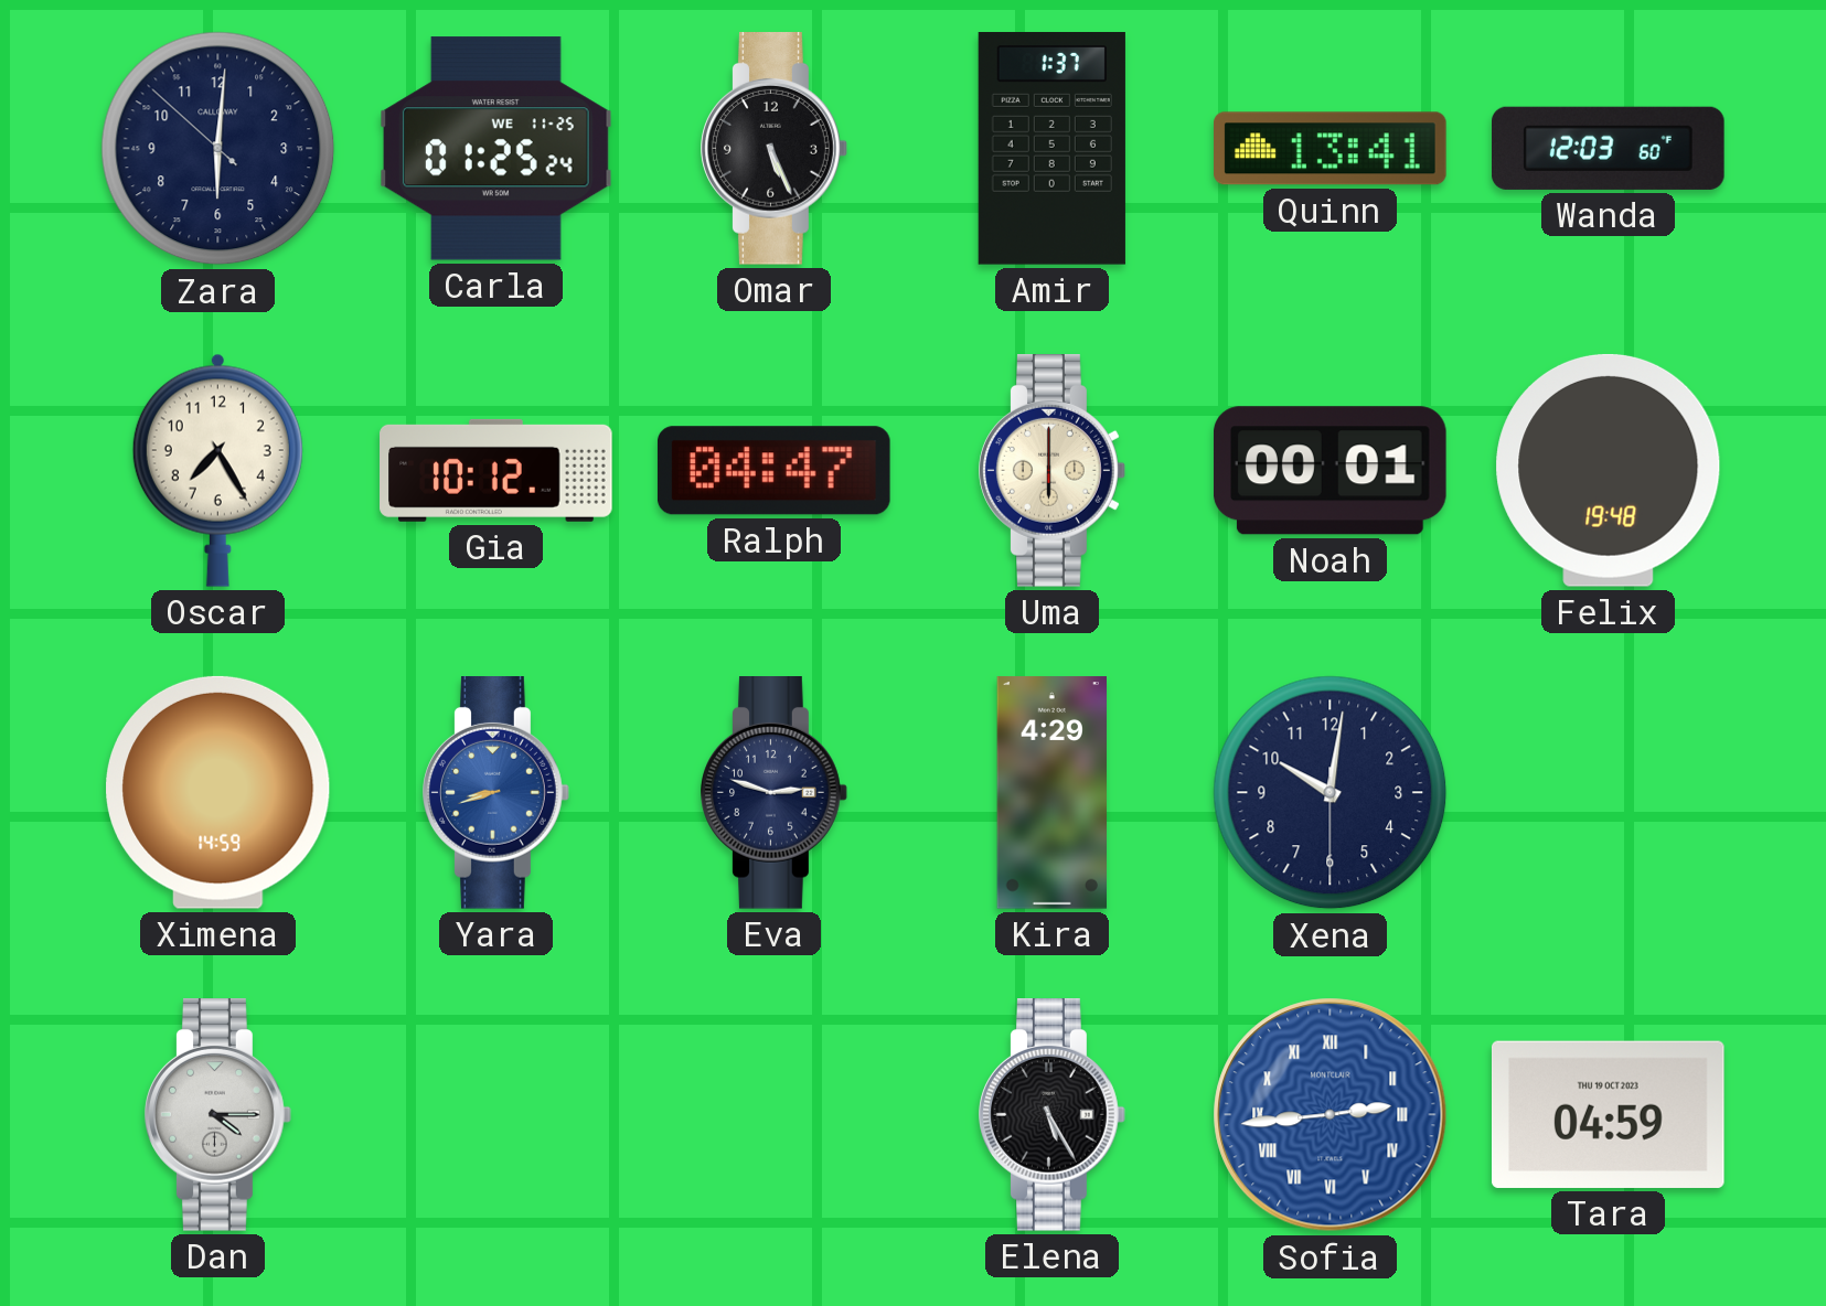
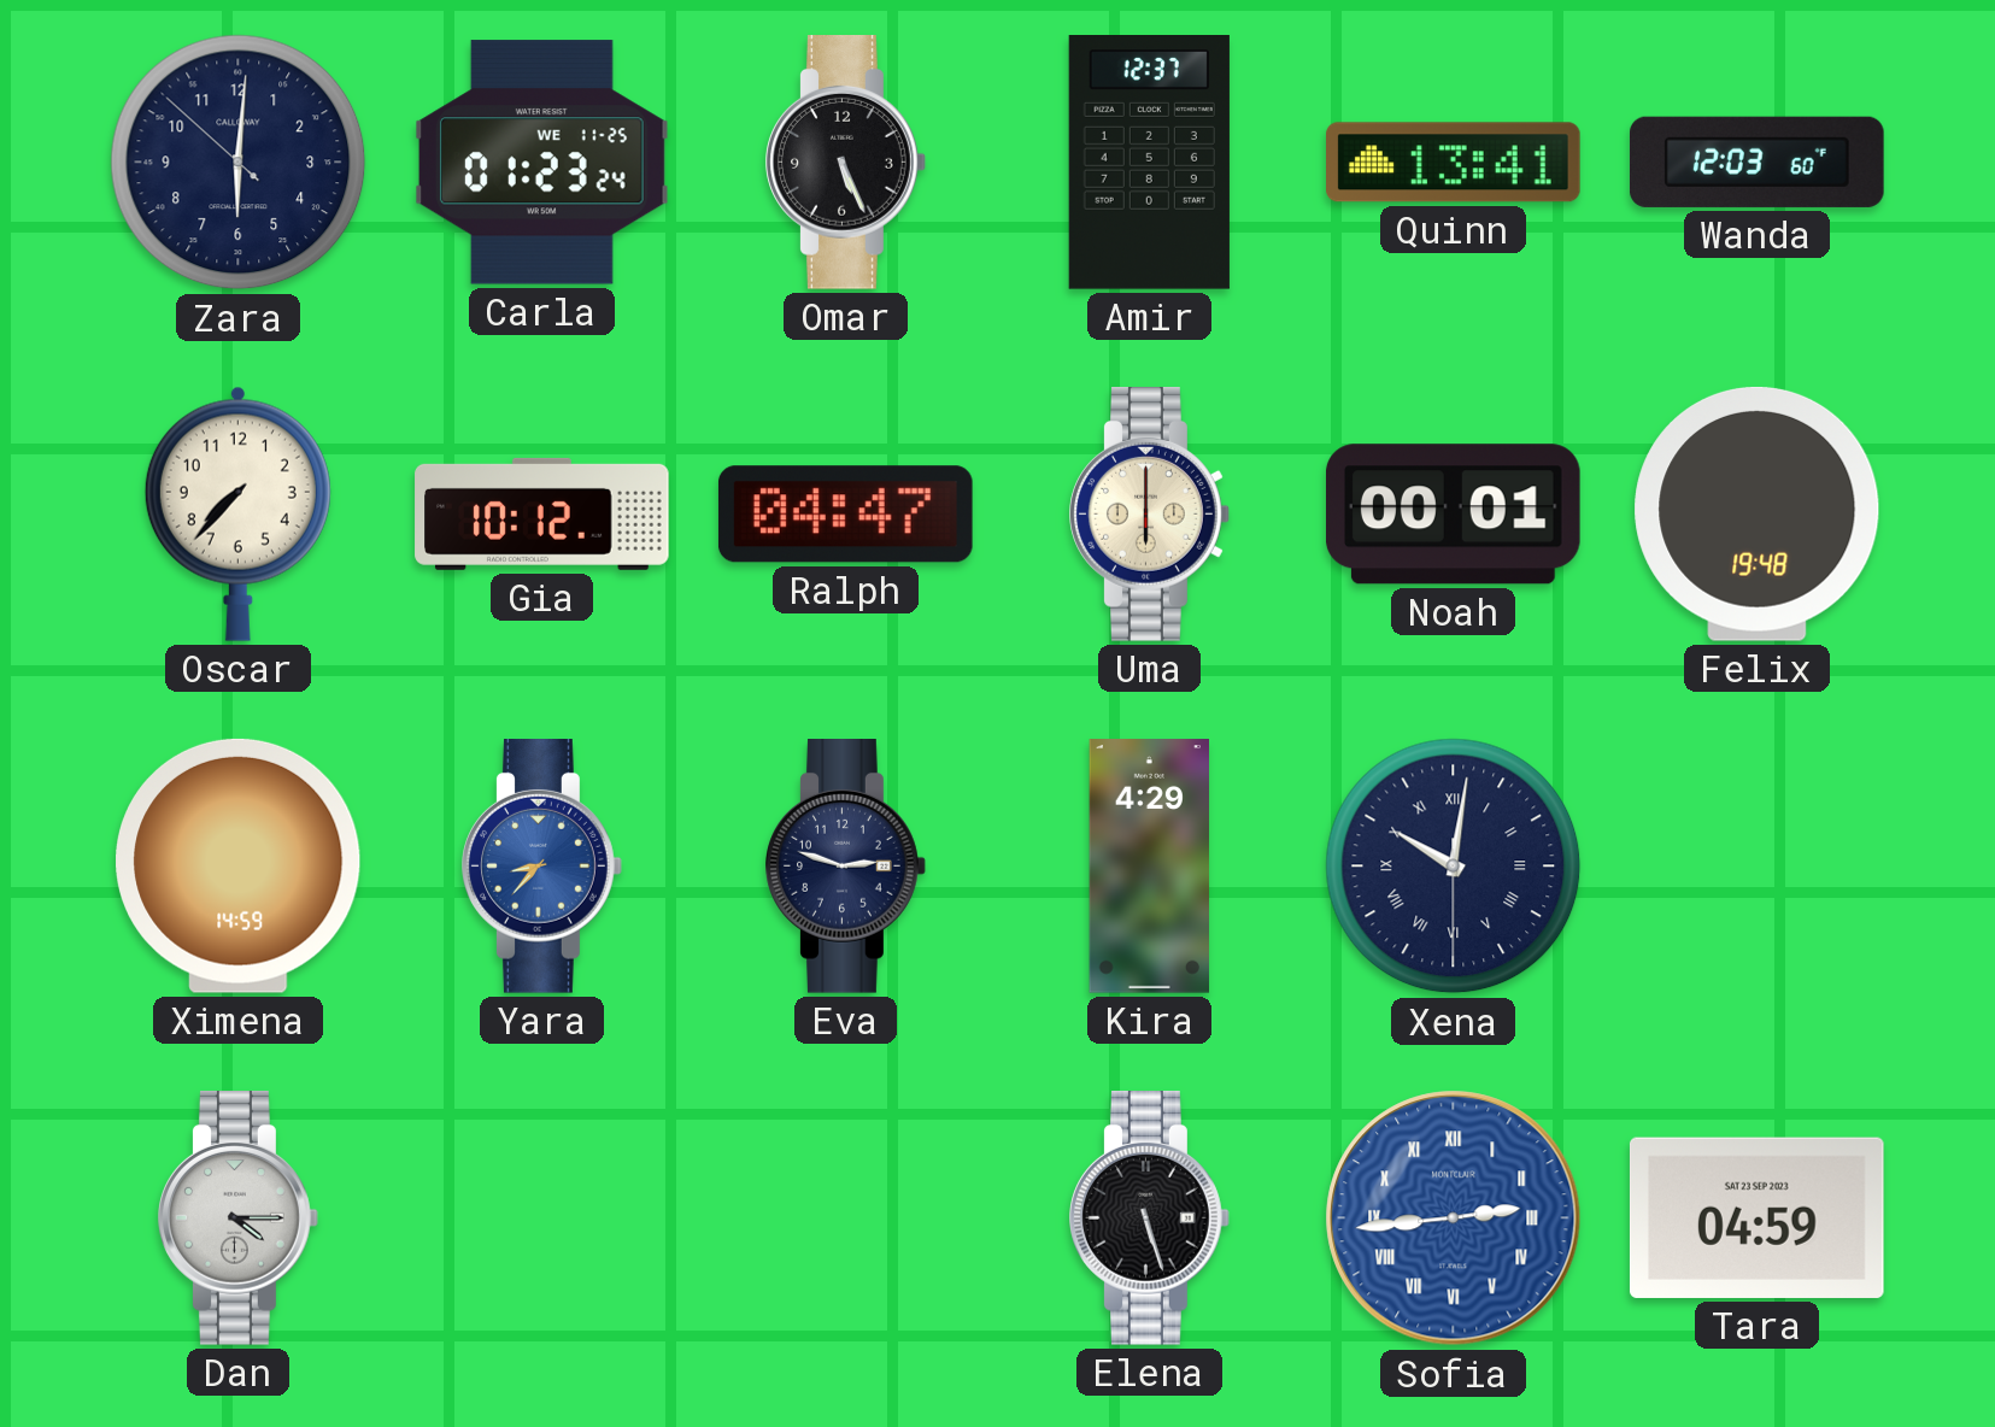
Carla: 01:25 -> 01:23 (542, 163)
Amir: 1:37 -> 12:37 (1149, 163)
Oscar: 7:25 -> 7:37 (237, 513)
Yara: 8:42 -> 8:37 (542, 867)
Xena numerals: Arabic -> Roman (1454, 867)
Elena: 5:25 -> 5:27 (1150, 1218)
Tara date: THU 19 OCT 2023 -> SAT 23 SEP 2023 (1756, 1217)
